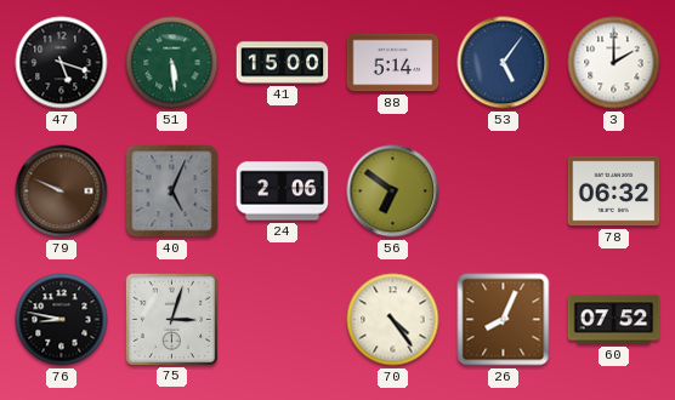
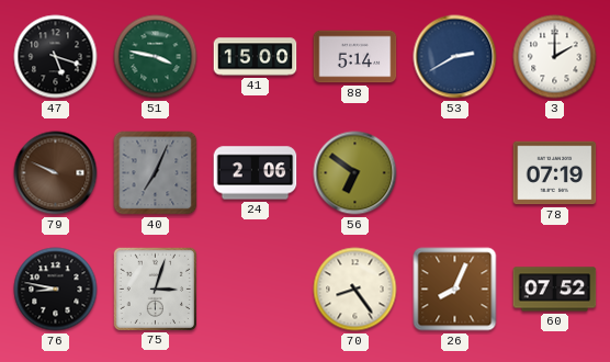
51: 5:29 -> 3:47 (156, 57)
53: 5:06 -> 2:40 (455, 57)
40: 5:04 -> 7:04 (156, 173)
78: 06:32 -> 07:19 (555, 173)
70: 4:24 -> 8:24 (355, 290)
